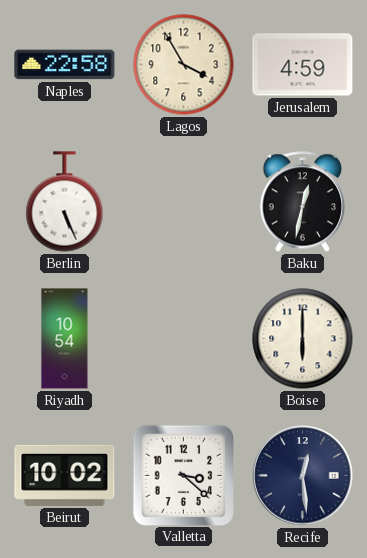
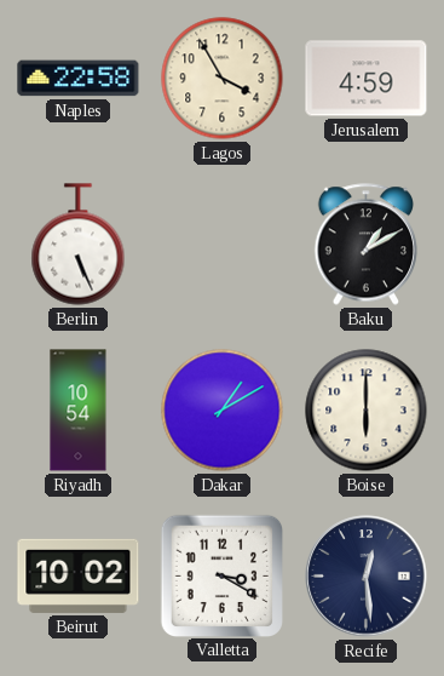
Baku: 12:32 -> 1:10 (367, 245)
Dakar: none -> 1:10 (223, 411)
Valletta: 3:22 -> 3:20 (221, 575)
